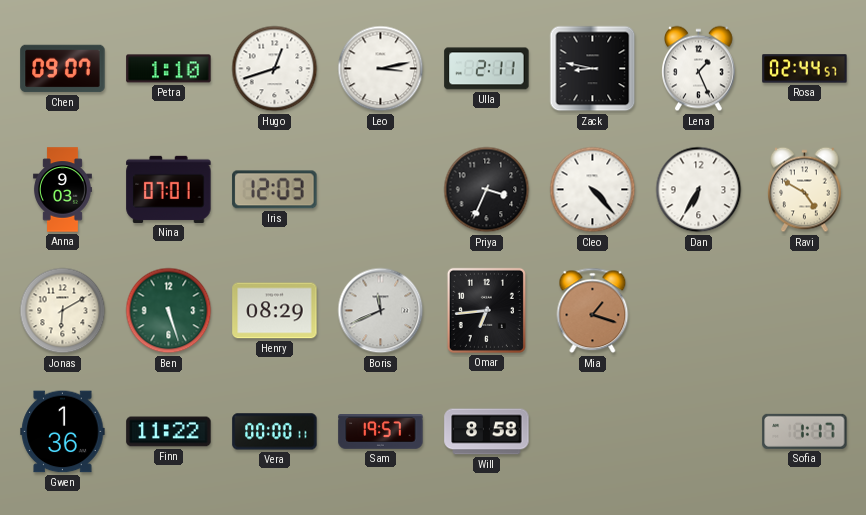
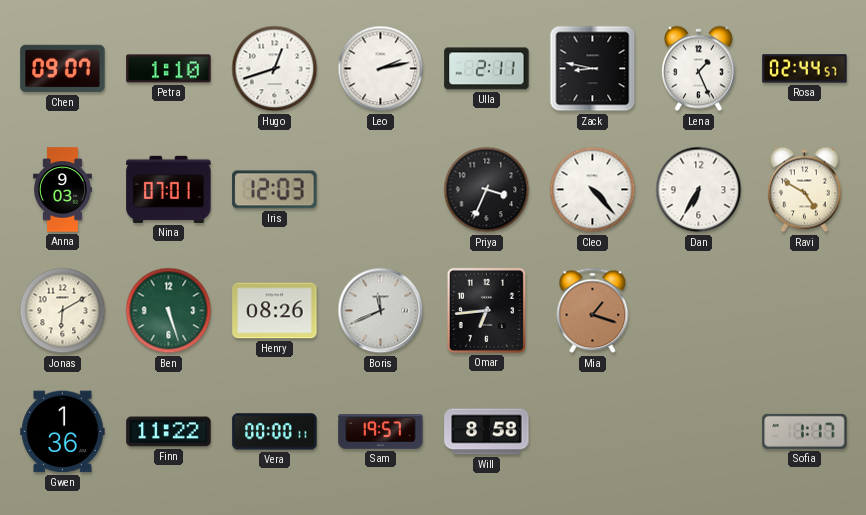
Leo: 3:13 -> 2:13 (381, 69)
Henry: 08:29 -> 08:26 (275, 311)
